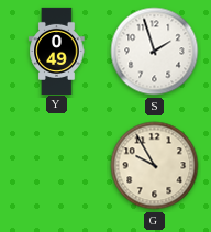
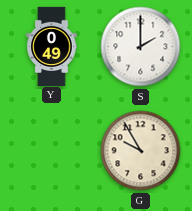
S: 1:57 -> 2:00 (141, 47)
